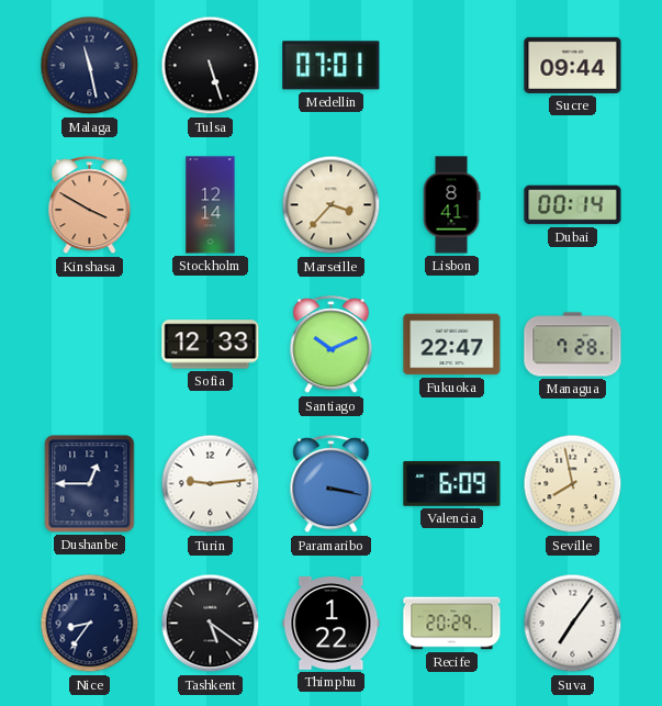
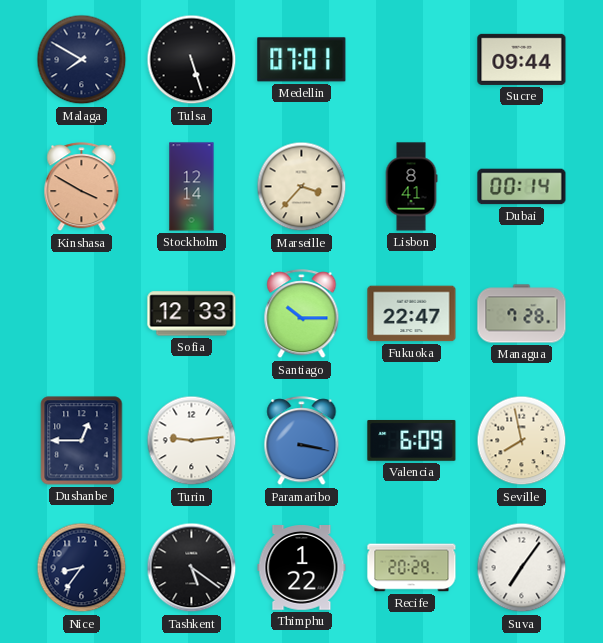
Malaga: 11:28 -> 7:50 (82, 60)
Santiago: 10:11 -> 10:15 (302, 314)
